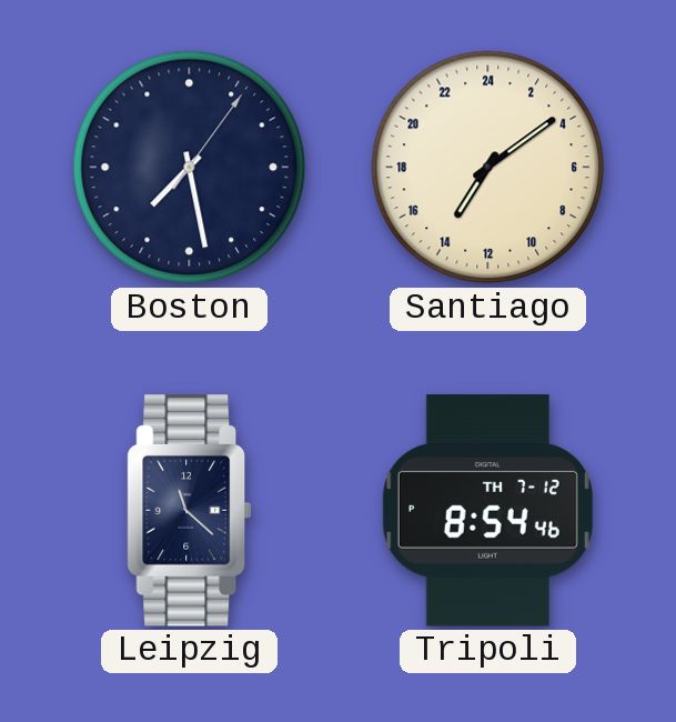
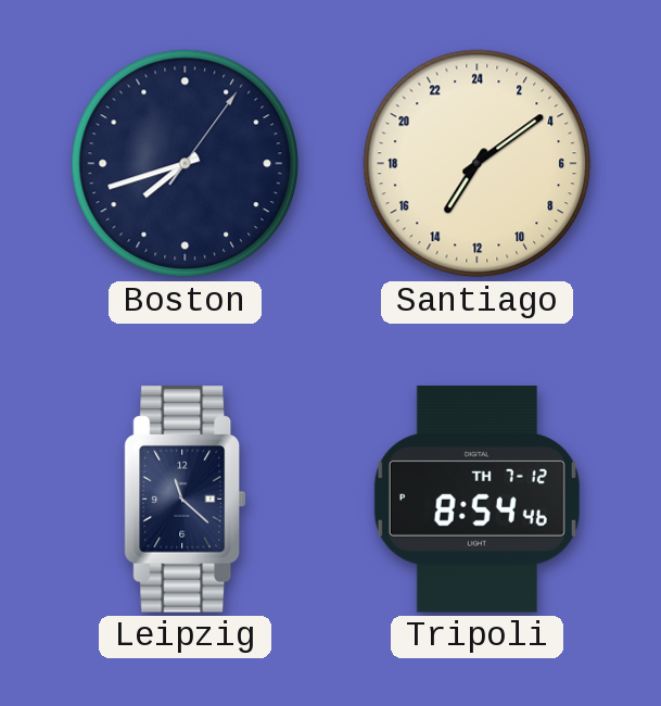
Boston: 7:28 -> 7:42 (186, 164)
